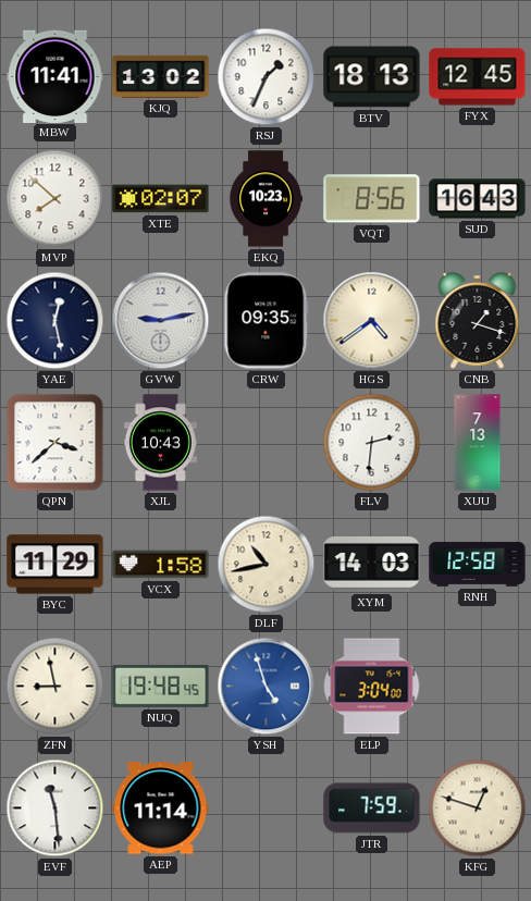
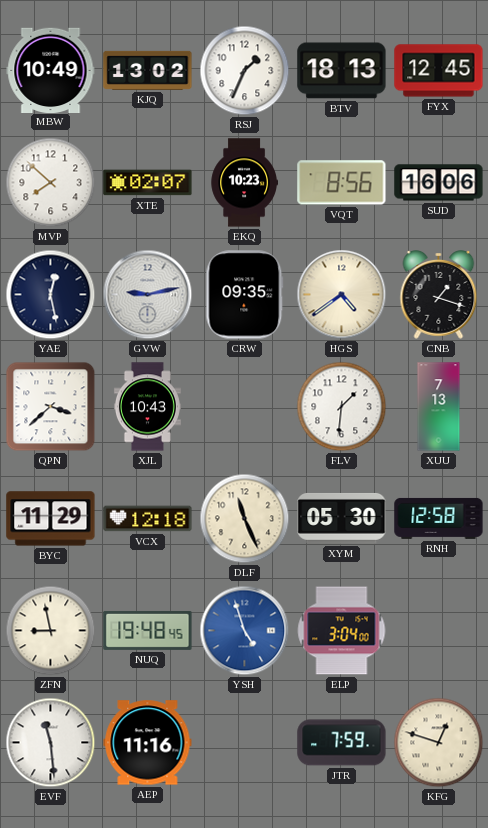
MBW: 11:41 -> 10:49 (51, 70)
SUD: 16:43 -> 16:06 (439, 183)
FLV: 2:31 -> 1:31 (342, 407)
VCX: 1:58 -> 12:18 (148, 519)
DLF: 10:43 -> 11:26 (245, 519)
XYM: 14:03 -> 05:30 (342, 518)
AEP: 11:14 -> 11:16 (148, 743)
